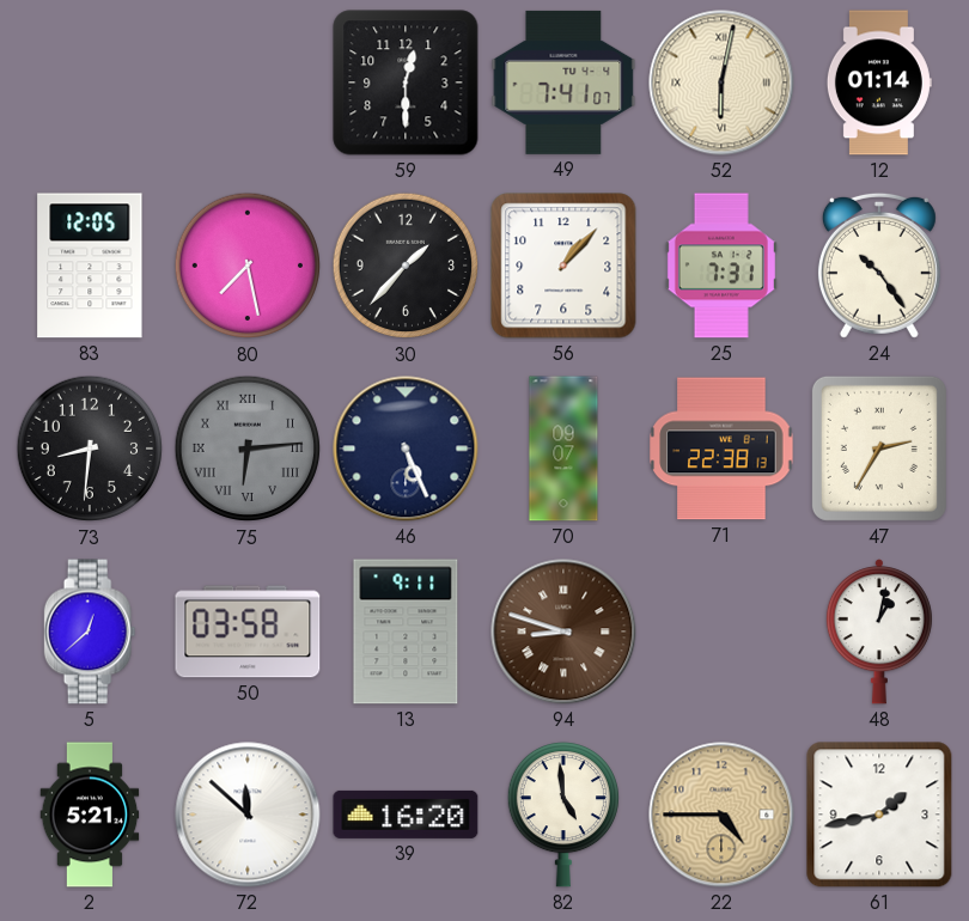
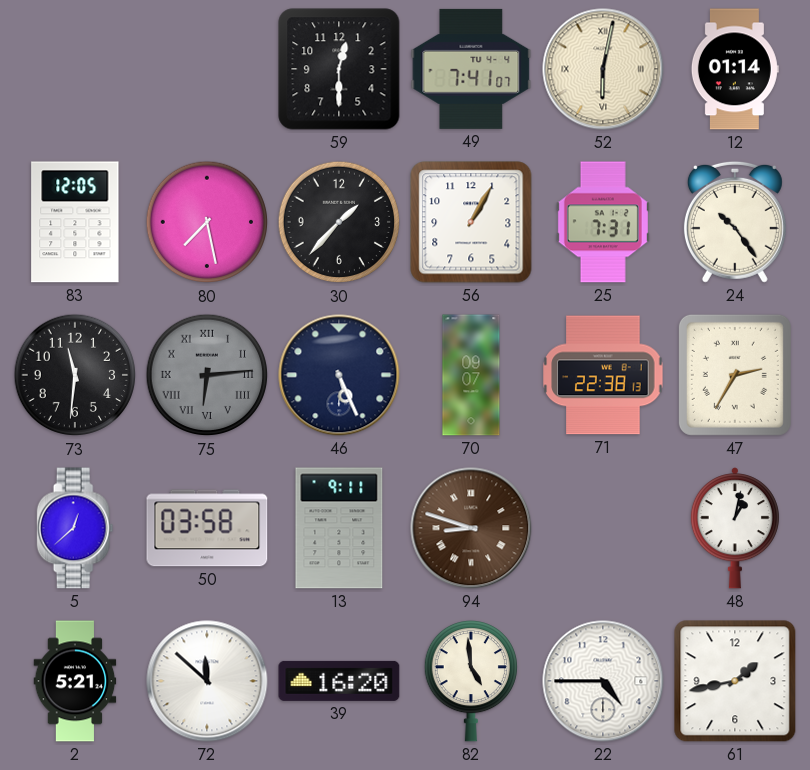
56: 1:07 -> 1:05 (471, 222)
73: 8:31 -> 11:31 (75, 375)
22 dial: champagne -> white (603, 681)
